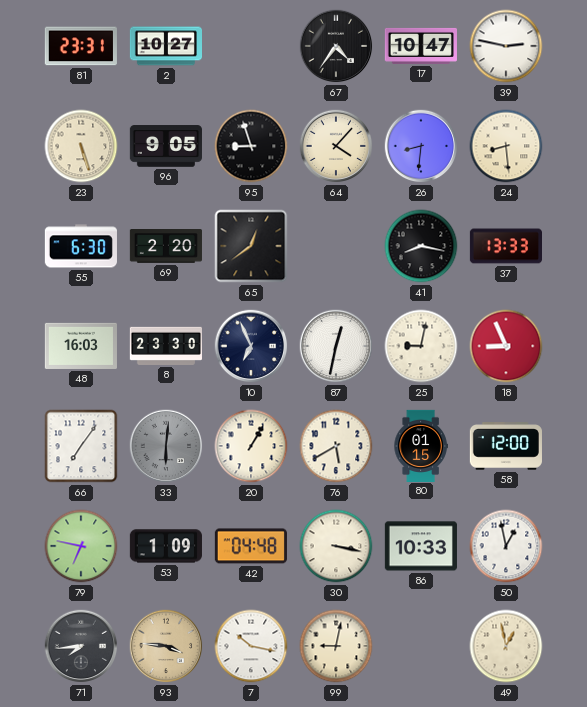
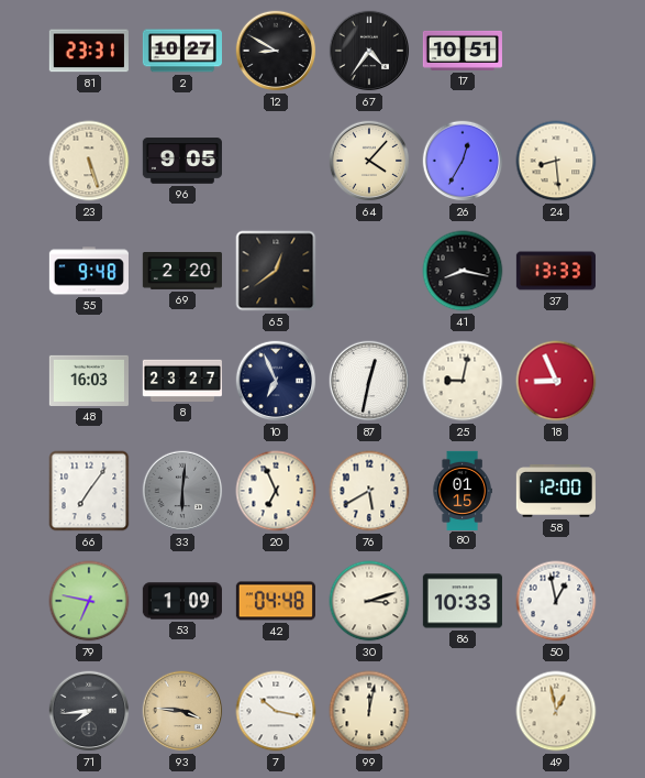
12: none -> 8:50 (276, 51)
17: 10:47 -> 10:51 (463, 51)
39: 2:47 -> none (506, 46)
95: 8:57 -> none (251, 146)
26: 8:31 -> 12:35 (463, 161)
55: 6:30 -> 9:48 (89, 271)
8: 23:30 -> 23:27 (182, 381)
20: 1:05 -> 6:56 (276, 491)
30: 3:17 -> 3:12 (369, 601)
99: 9:02 -> 12:02 (369, 711)
